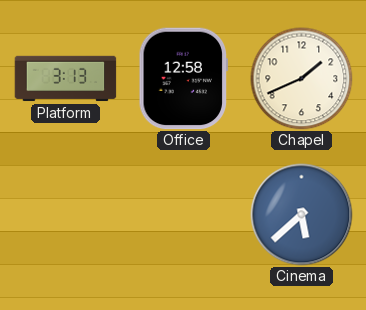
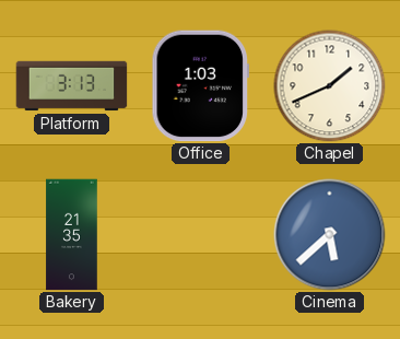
Office: 12:58 -> 1:03 (201, 86)
Bakery: none -> 21:35 (72, 235)
